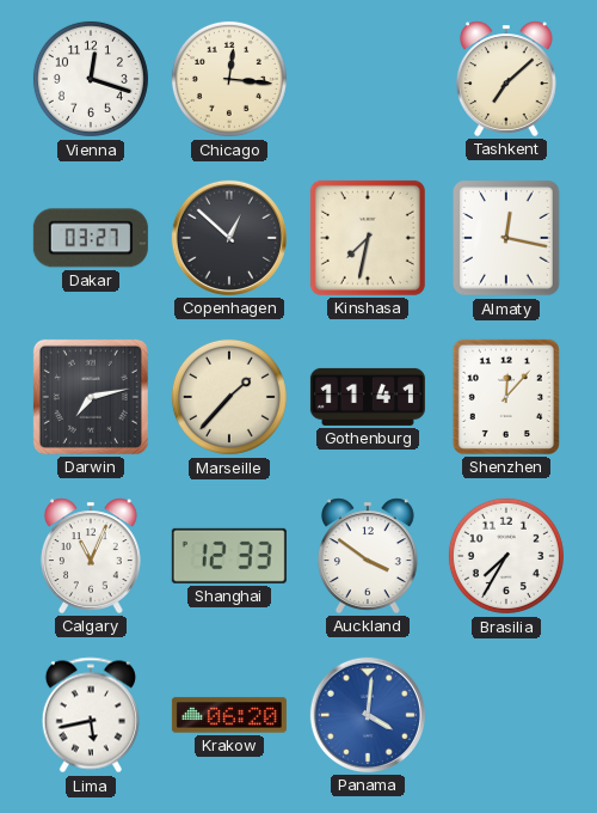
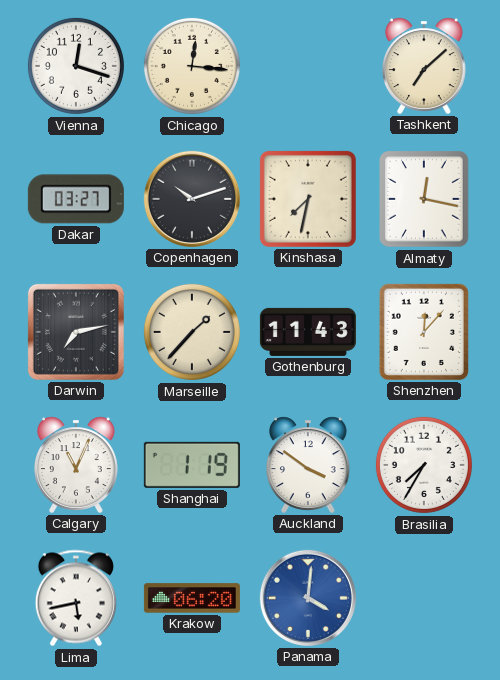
Copenhagen: 12:52 -> 10:12 (192, 199)
Gothenburg: 11:41 -> 11:43 (308, 332)
Shanghai: 12:33 -> 1:19 (192, 465)
